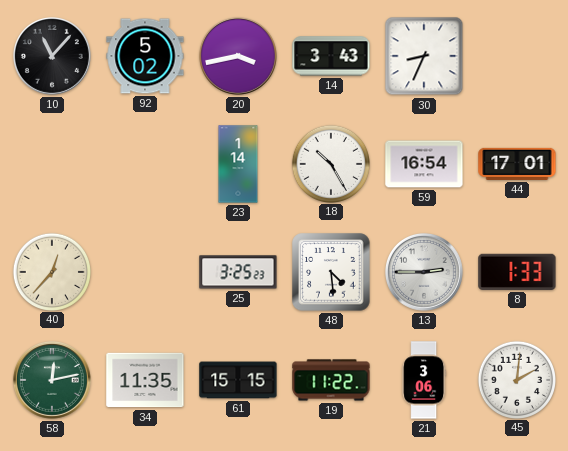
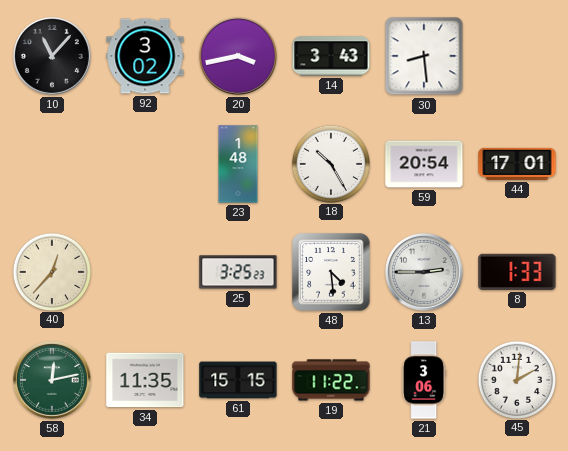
92: 5:02 -> 3:02 (145, 56)
30: 8:34 -> 8:29 (424, 56)
23: 1:14 -> 1:48 (238, 164)
59: 16:54 -> 20:54 (424, 164)
